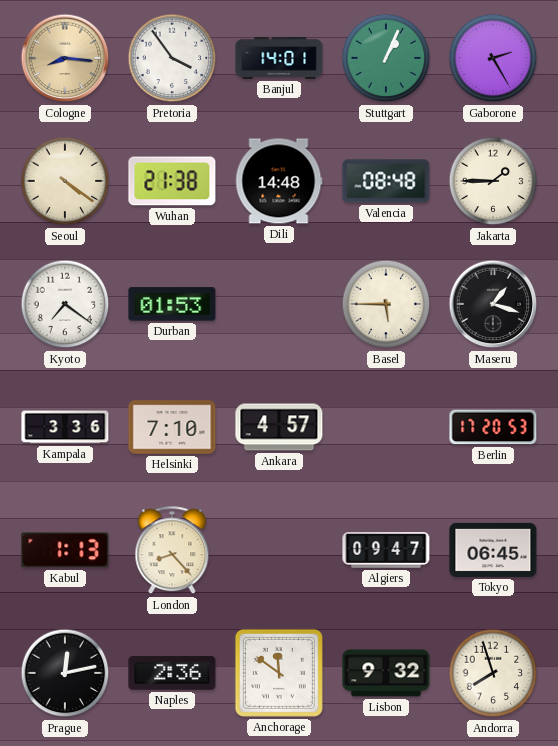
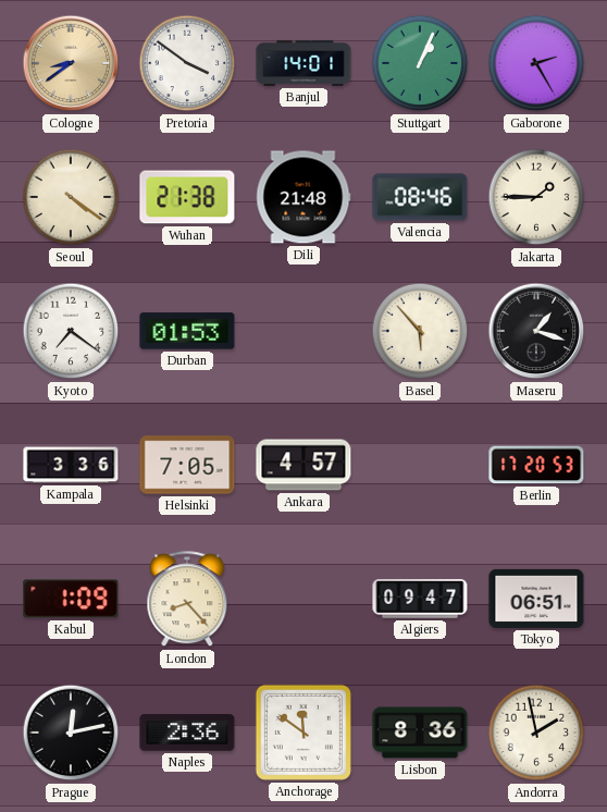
Cologne: 8:16 -> 8:39 (71, 63)
Pretoria: 3:54 -> 3:51 (187, 63)
Dili: 14:48 -> 21:48 (303, 197)
Valencia: 08:48 -> 08:46 (420, 197)
Basel: 5:45 -> 5:53 (420, 331)
Helsinki: 7:10 -> 7:05 (187, 465)
Kabul: 1:13 -> 1:09 (71, 599)
Tokyo: 06:45 -> 06:51 (536, 599)
Lisbon: 9:32 -> 8:36 (420, 733)
Andorra: 7:57 -> 1:58 (536, 733)
